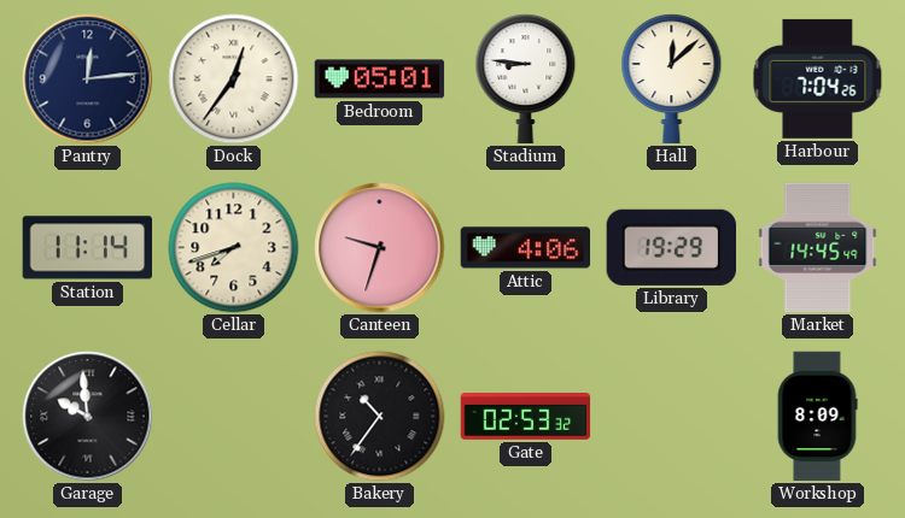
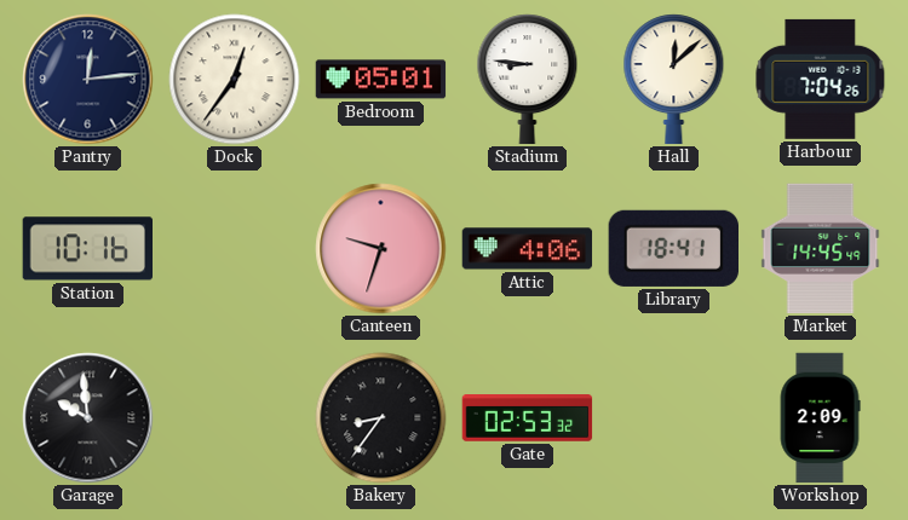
Station: 11:14 -> 10:16 (87, 249)
Cellar: 7:42 -> none (234, 248)
Library: 19:29 -> 18:41 (673, 248)
Bakery: 10:36 -> 8:36 (381, 418)
Workshop: 8:09 -> 2:09 (820, 418)
